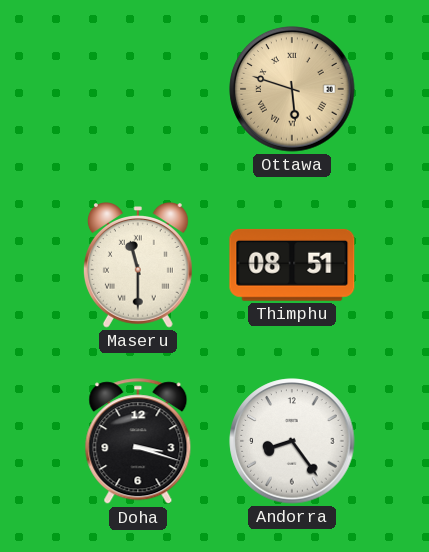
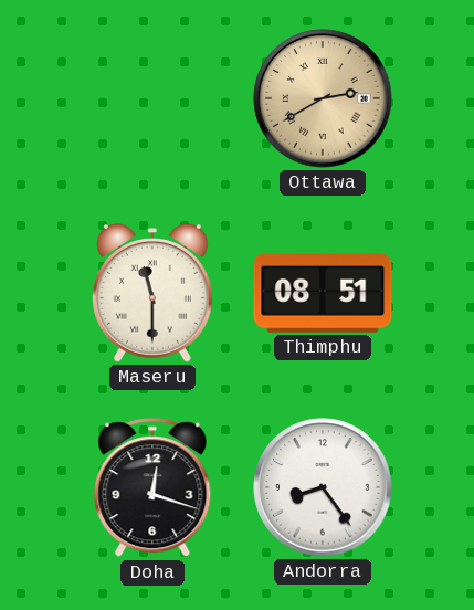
Ottawa: 5:48 -> 2:40 (323, 98)
Doha: 3:18 -> 12:18 (152, 488)
